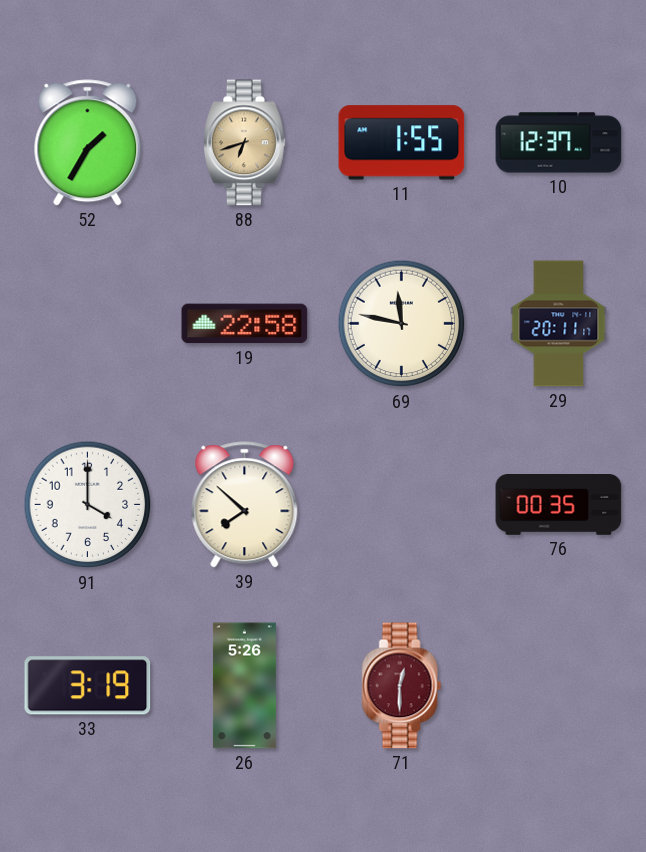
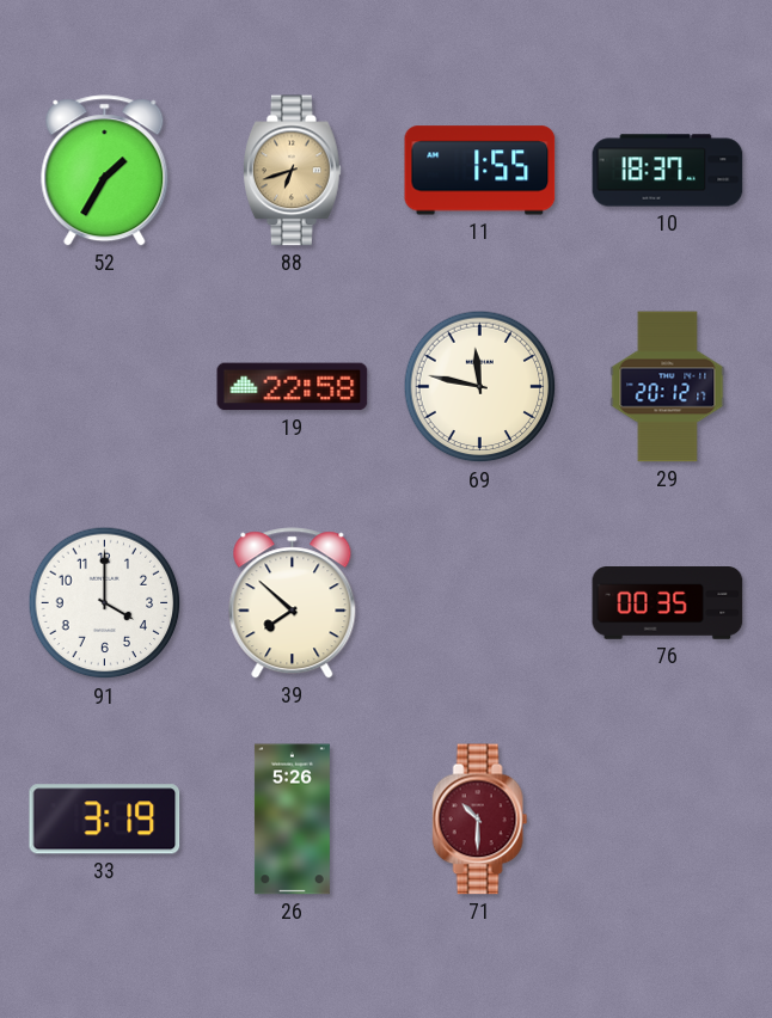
10: 12:37 -> 18:37 (668, 171)
29: 20:11 -> 20:12 (668, 387)
71: 12:30 -> 10:30 (480, 820)
